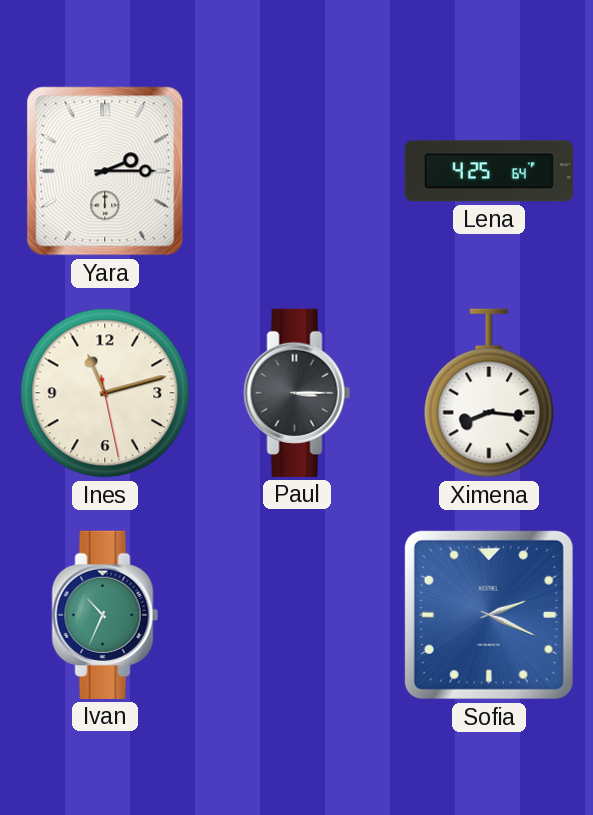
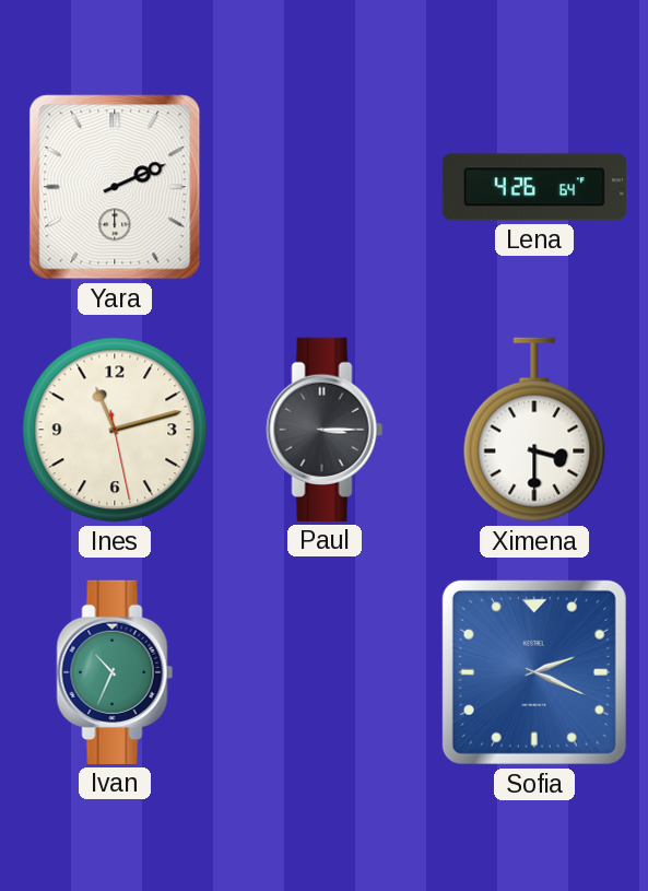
Yara: 2:15 -> 2:11 (115, 187)
Lena: 4:25 -> 4:26 (534, 187)
Ximena: 8:16 -> 3:30 (534, 430)
